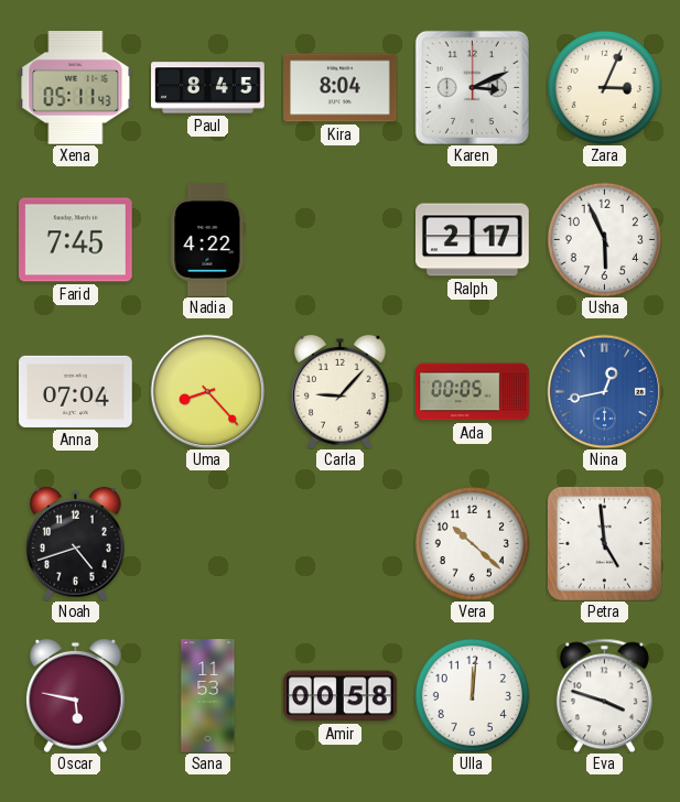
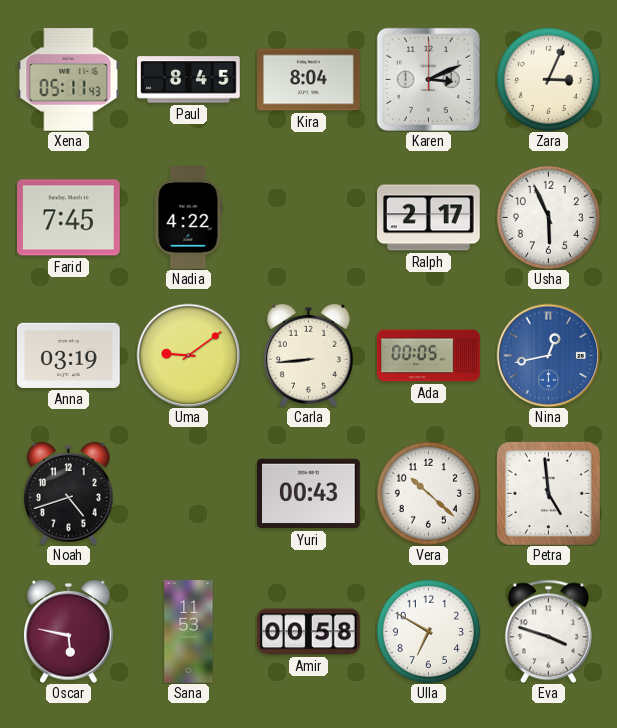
Anna: 07:04 -> 03:19 (69, 355)
Uma: 8:23 -> 9:09 (188, 355)
Carla: 9:07 -> 8:44 (309, 355)
Yuri: none -> 00:43 (309, 494)
Ulla: 12:01 -> 6:50 (428, 631)
